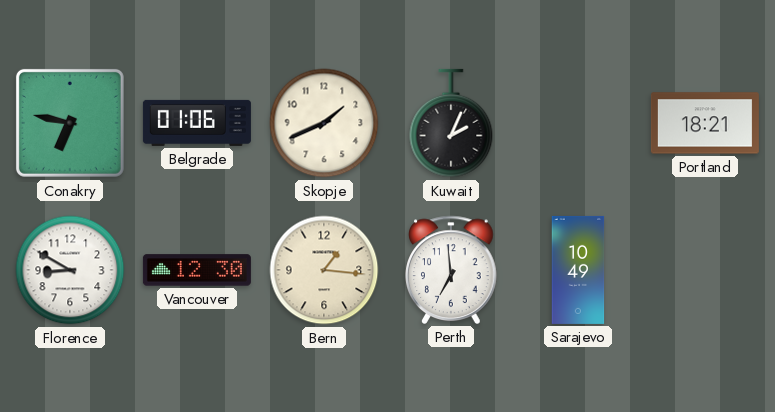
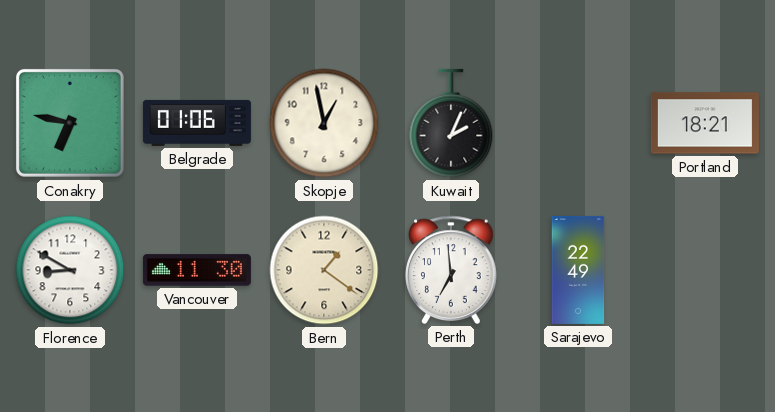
Skopje: 1:41 -> 12:58 (324, 123)
Vancouver: 12:30 -> 11:30 (197, 270)
Bern: 1:16 -> 1:21 (324, 270)
Sarajevo: 10:49 -> 22:49 (578, 270)
